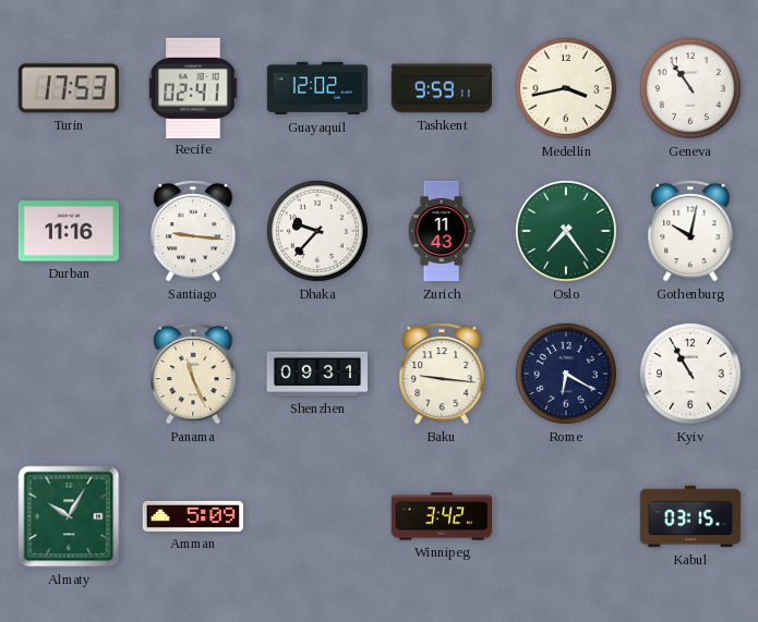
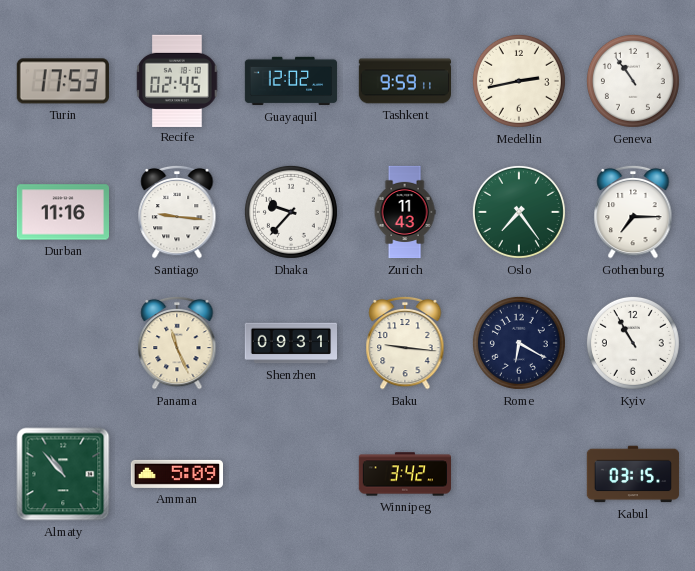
Recife: 02:41 -> 02:45 (177, 80)
Medellin: 3:43 -> 2:43 (519, 81)
Gothenburg: 10:02 -> 7:15 (633, 212)
Almaty: 10:05 -> 10:53 (63, 474)
